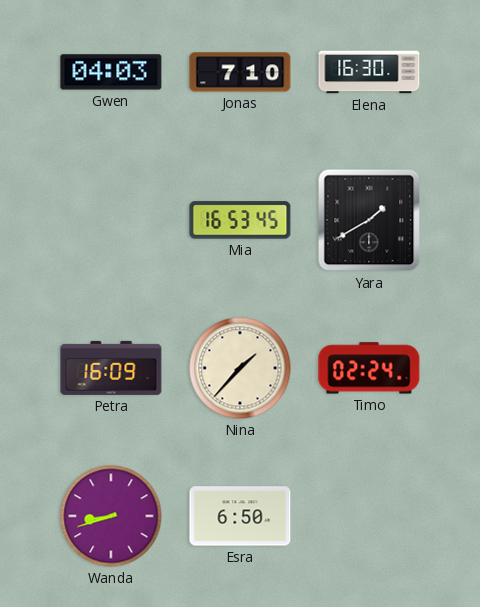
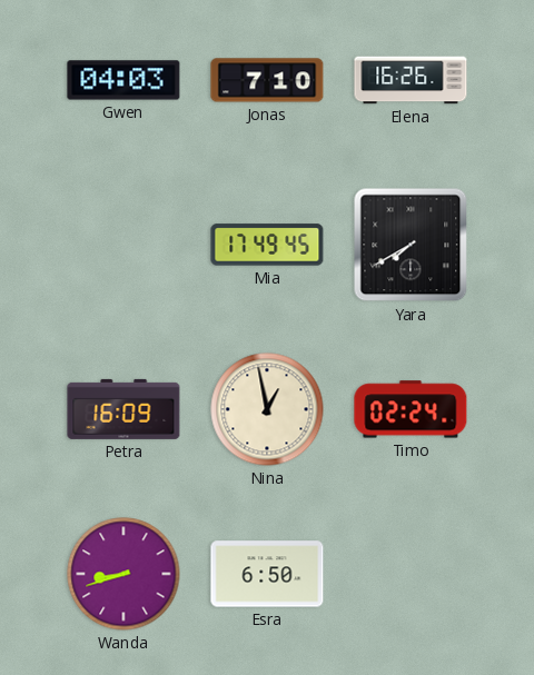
Elena: 16:30 -> 16:26 (411, 80)
Mia: 16:53 -> 17:49 (267, 245)
Yara: 1:40 -> 7:40 (411, 245)
Nina: 1:37 -> 12:58 (267, 409)
